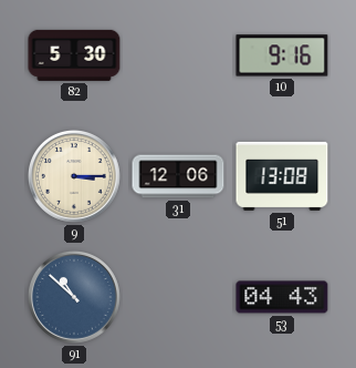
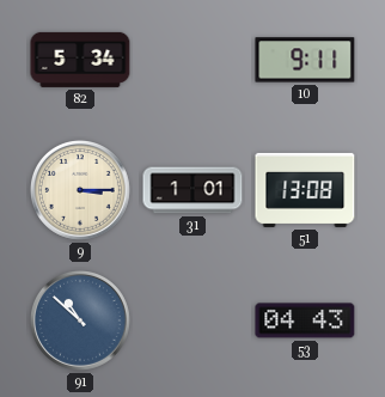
82: 5:30 -> 5:34 (80, 60)
10: 9:16 -> 9:11 (305, 60)
31: 12:06 -> 1:01 (192, 190)
